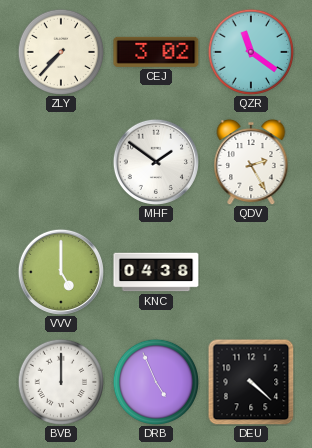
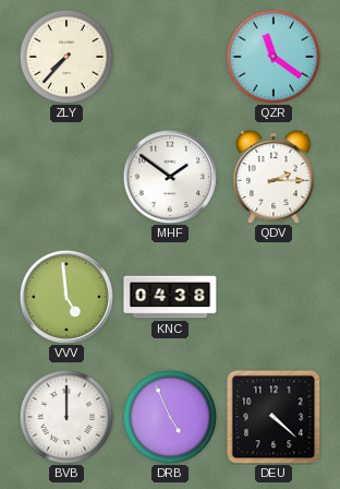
CEJ: 3:02 -> none (156, 52)
QDV: 2:25 -> 2:15 (274, 177)
VVV: 5:00 -> 4:59 (66, 297)
